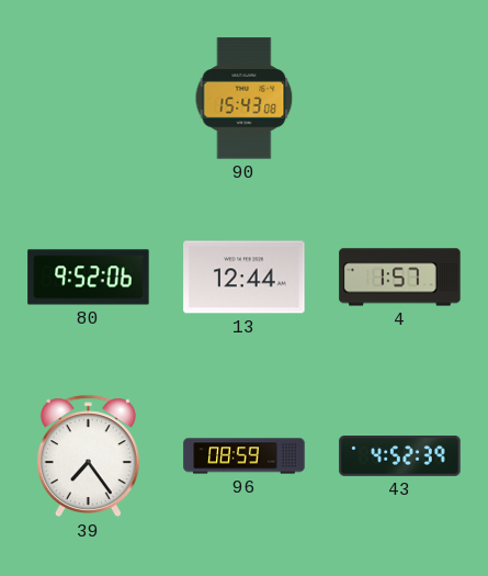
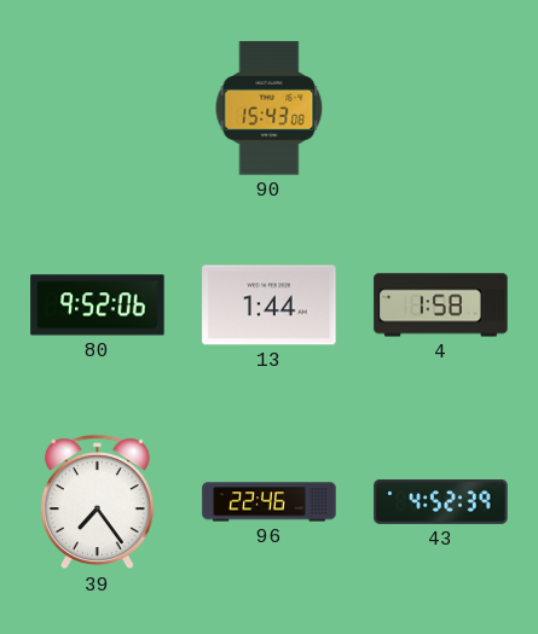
13: 12:44 -> 1:44 (270, 306)
4: 1:57 -> 1:58 (441, 306)
96: 08:59 -> 22:46 (270, 502)
